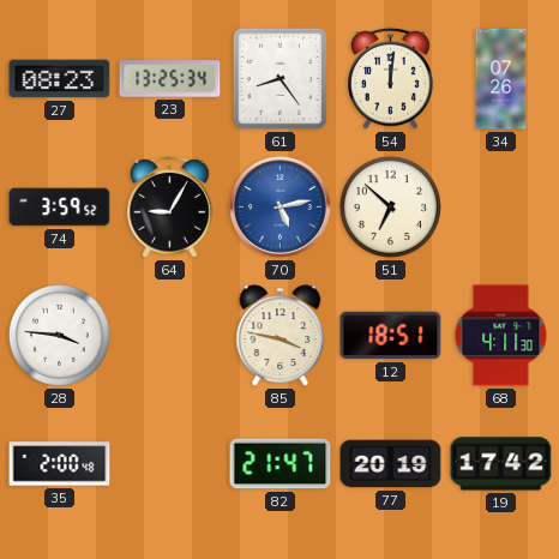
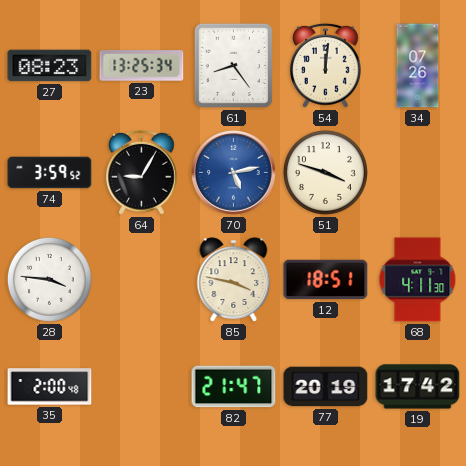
51: 6:52 -> 3:48 (325, 172)
